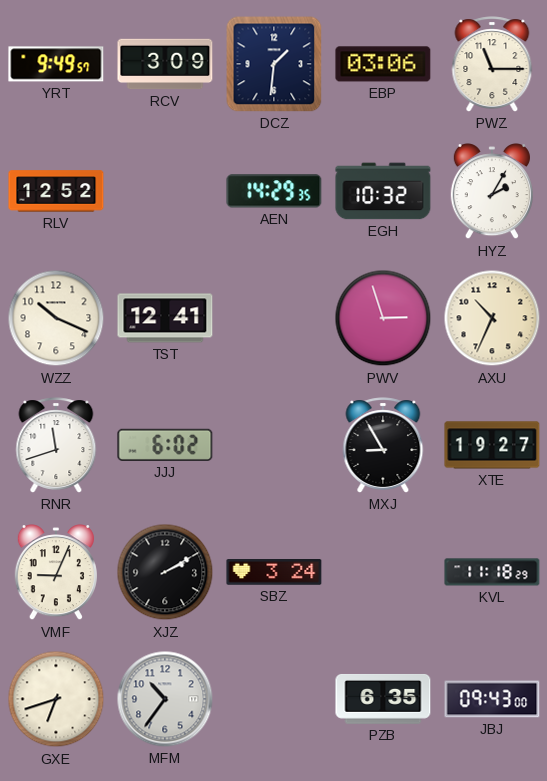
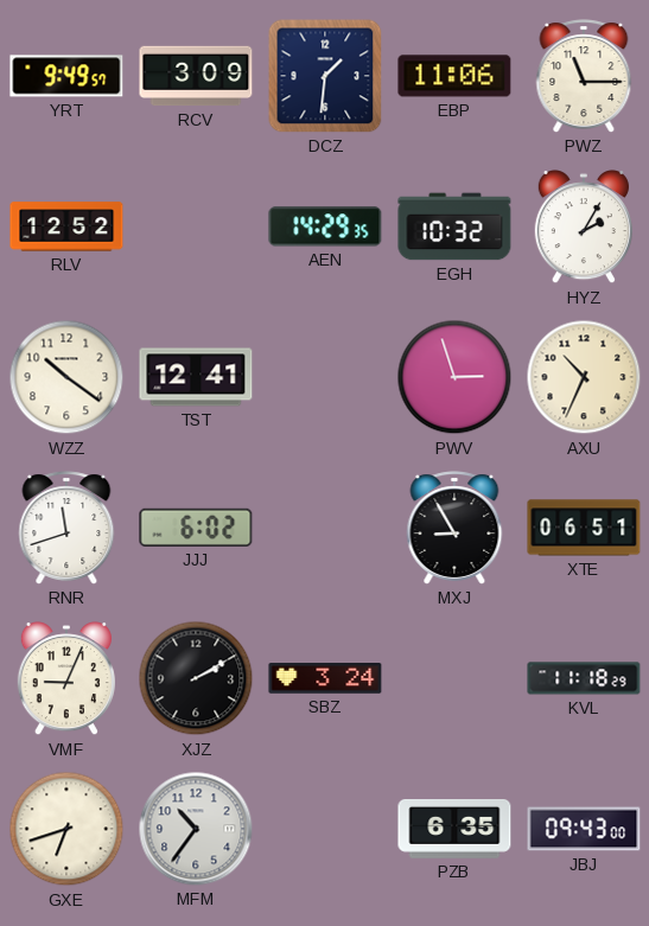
EBP: 03:06 -> 11:06 (454, 76)
WZZ: 10:19 -> 10:21 (66, 377)
XTE: 19:27 -> 06:51 (584, 528)
